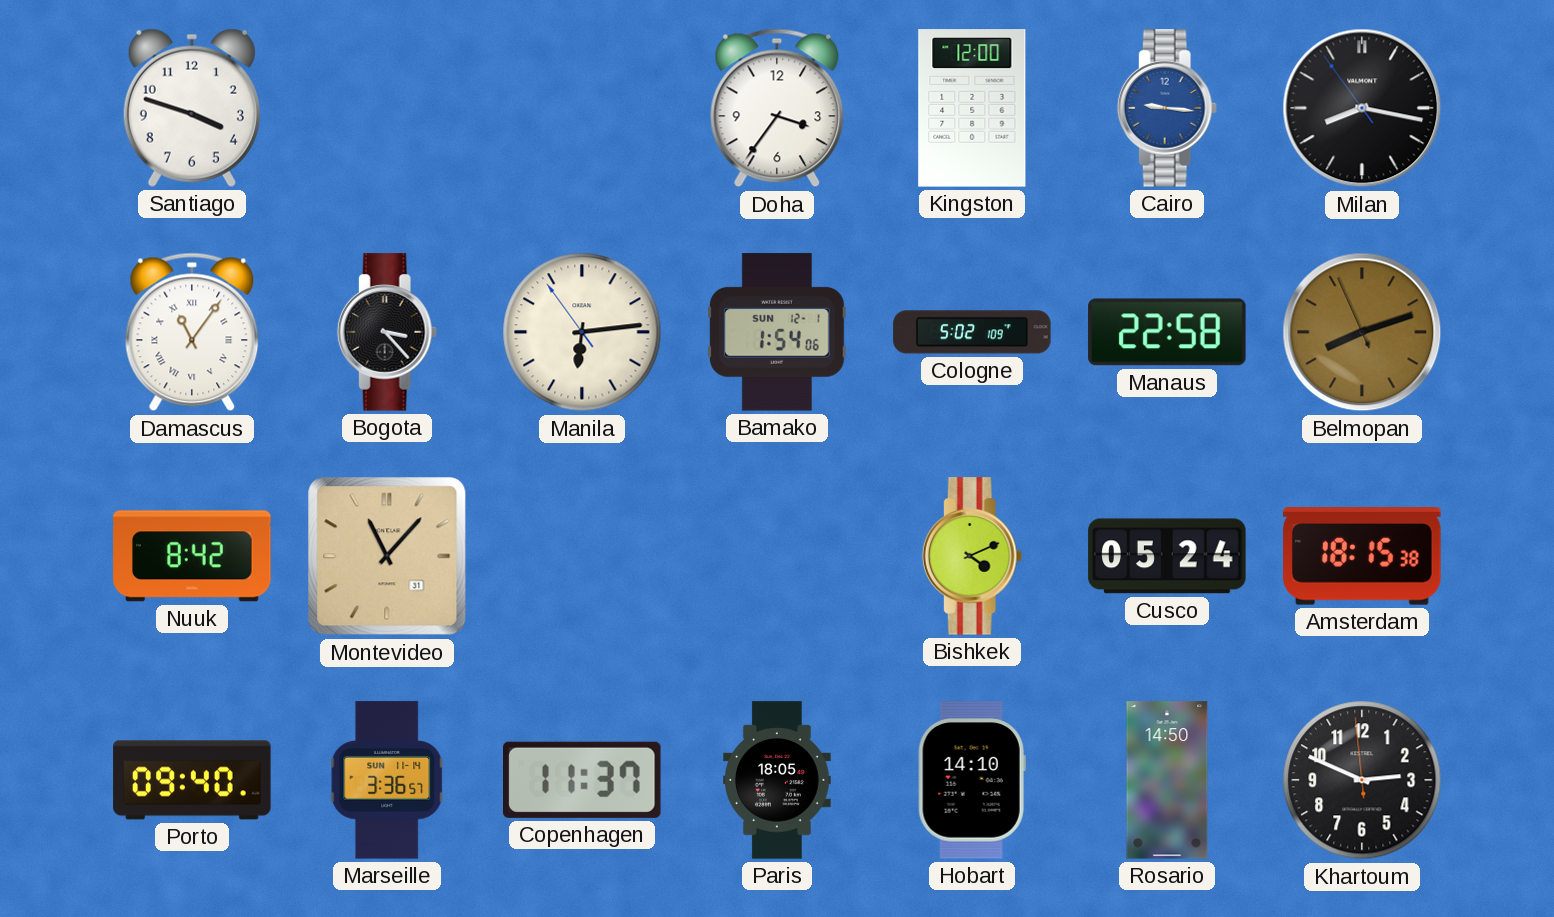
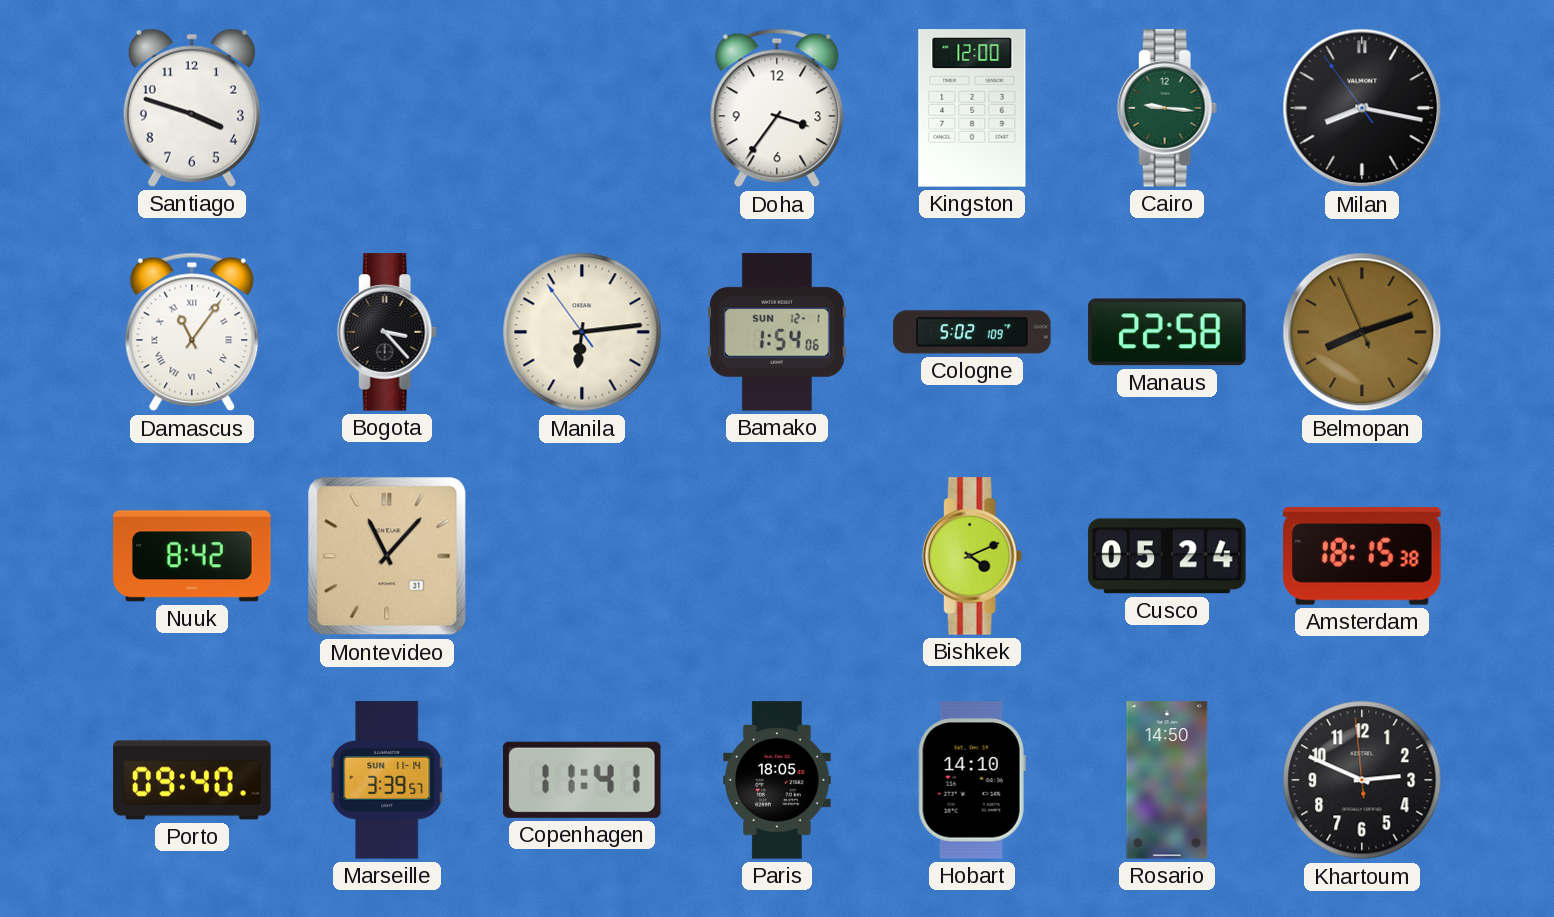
Cairo dial: blue -> green (1167, 108)
Marseille: 3:36 -> 3:39 (388, 780)
Copenhagen: 11:37 -> 11:41 (583, 780)
